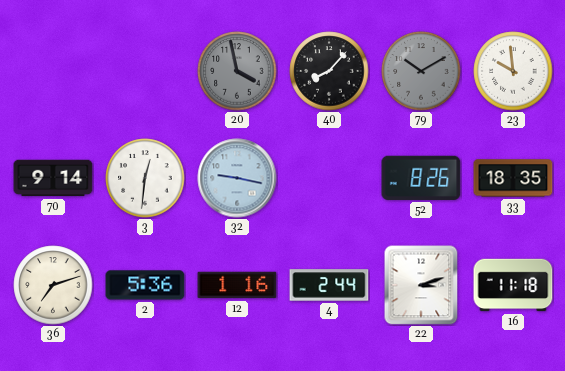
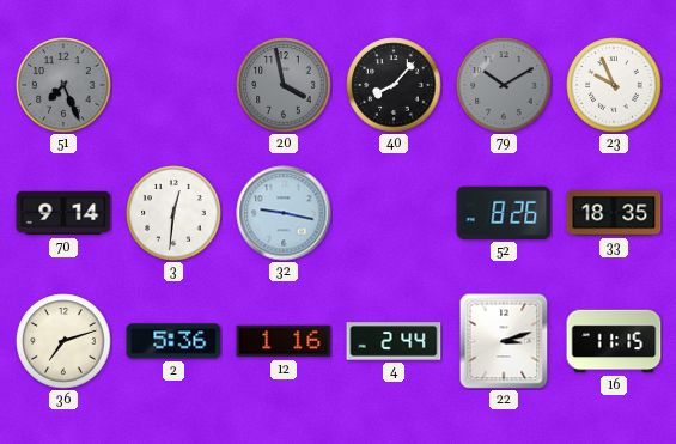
51: none -> 7:26 (63, 85)
23: 9:59 -> 9:56 (614, 85)
16: 11:18 -> 11:15 (614, 341)
